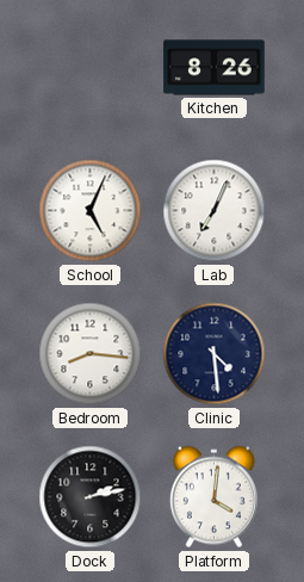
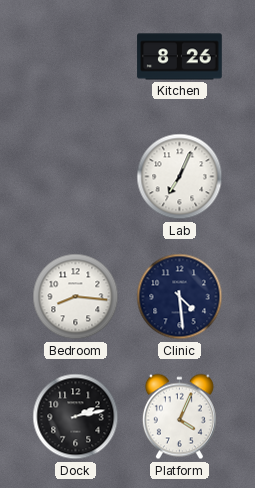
School: 5:04 -> none (91, 211)
Platform: 4:01 -> 4:04 (179, 417)
